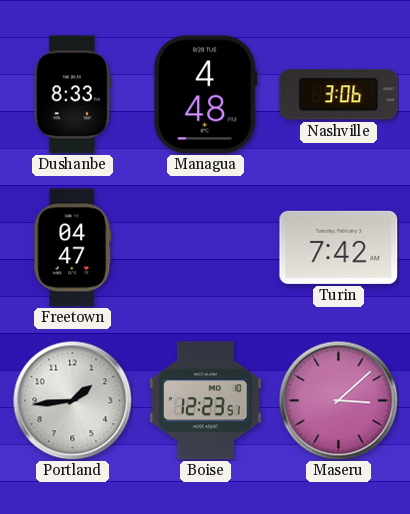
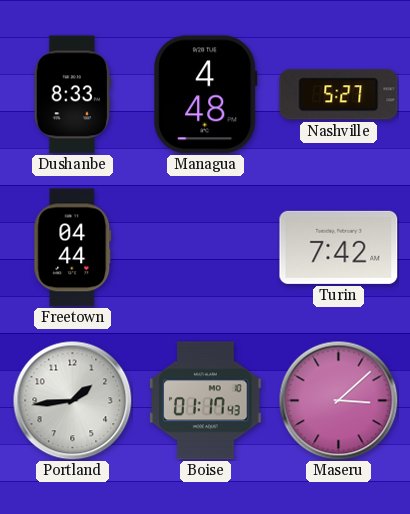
Nashville: 3:06 -> 5:27 (339, 95)
Freetown: 04:47 -> 04:44 (73, 248)
Boise: 12:23 -> 01:17 (206, 401)
